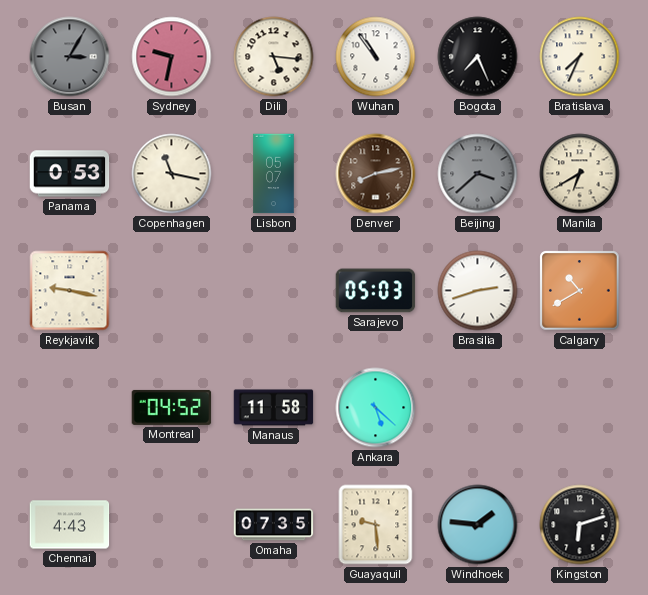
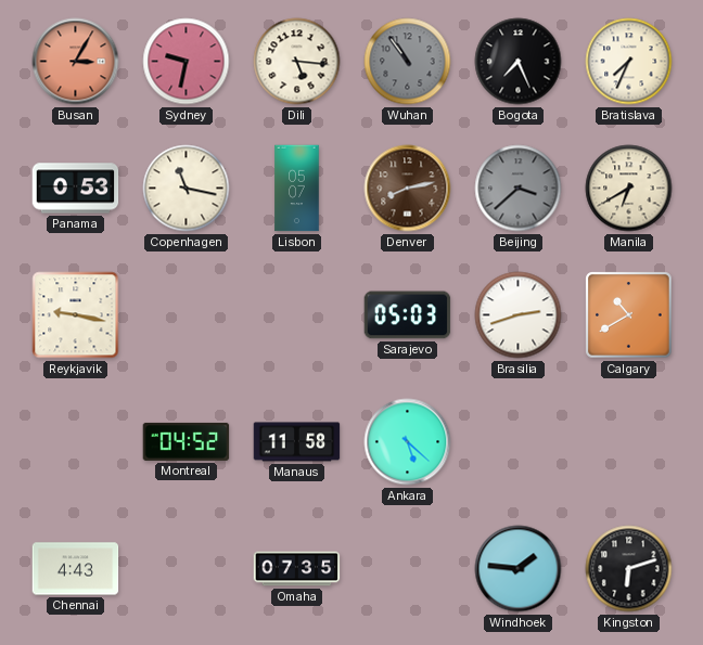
Busan dial: grey -> salmon (76, 62)
Wuhan dial: white -> grey (408, 62)
Guayaquil: 9:29 -> none (376, 525)
